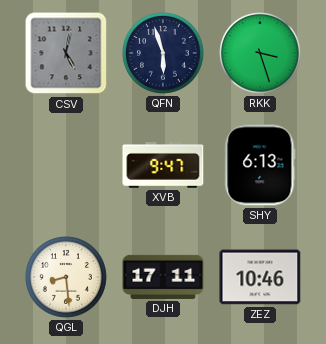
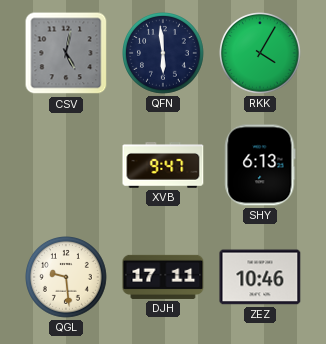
QFN: 5:57 -> 5:59 (164, 54)
RKK: 3:27 -> 4:05 (261, 54)
QGL: 8:29 -> 9:29 (67, 278)
